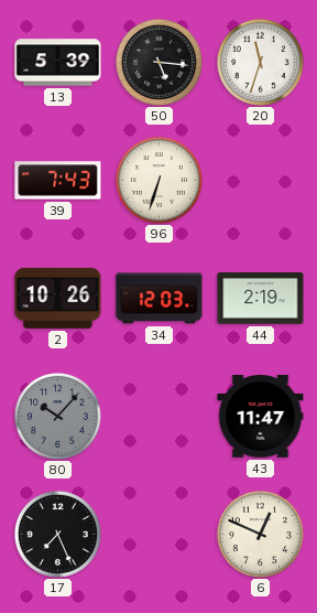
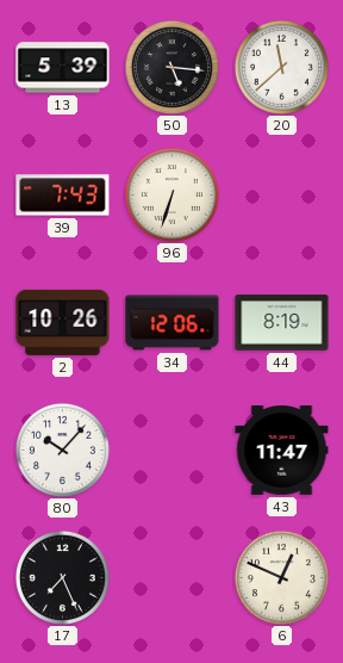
20: 11:33 -> 11:38 (281, 67)
34: 12:03 -> 12:06 (173, 323)
44: 2:19 -> 8:19 (282, 323)
80 dial: grey -> white (62, 450)
